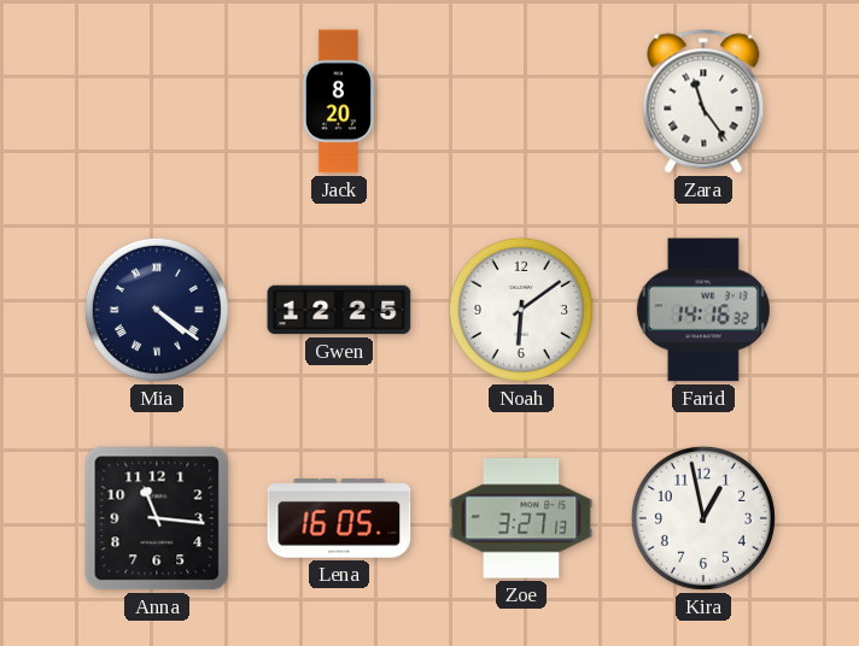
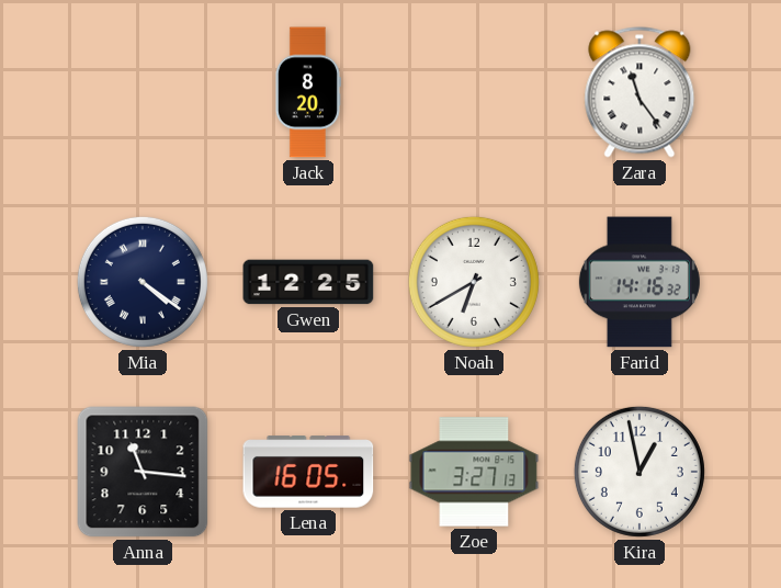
Noah: 6:09 -> 6:40 (474, 282)
